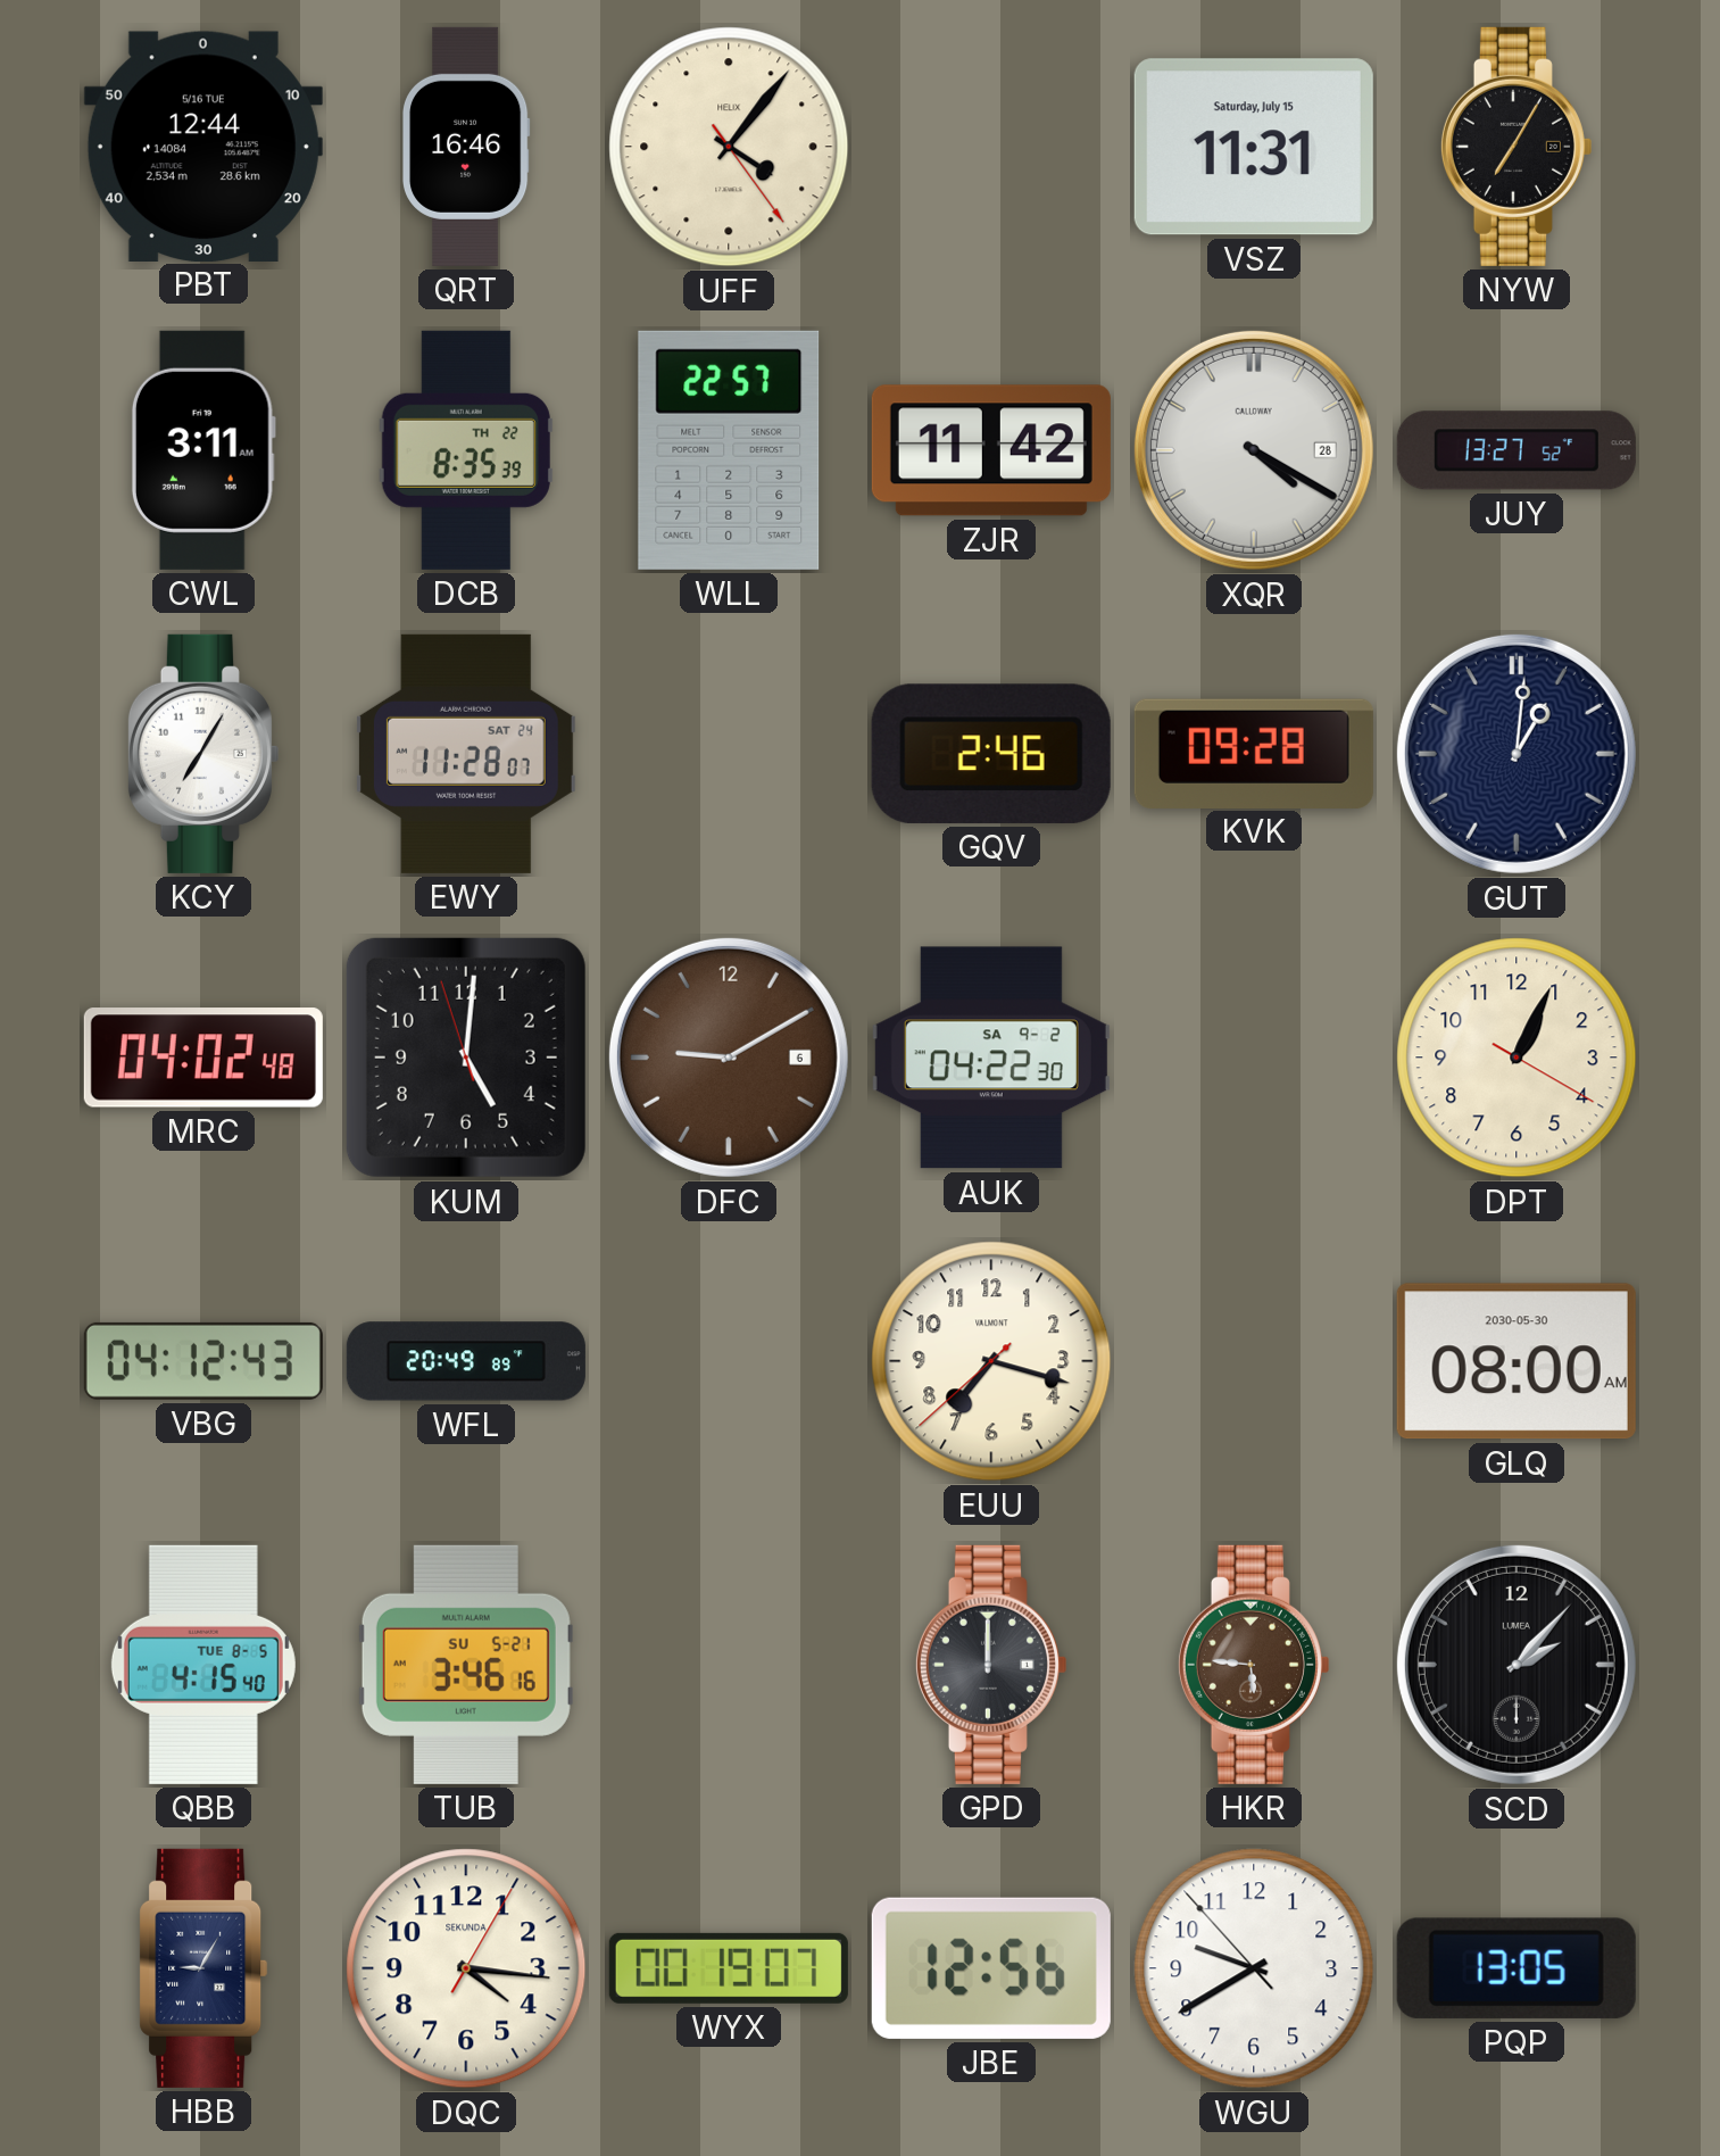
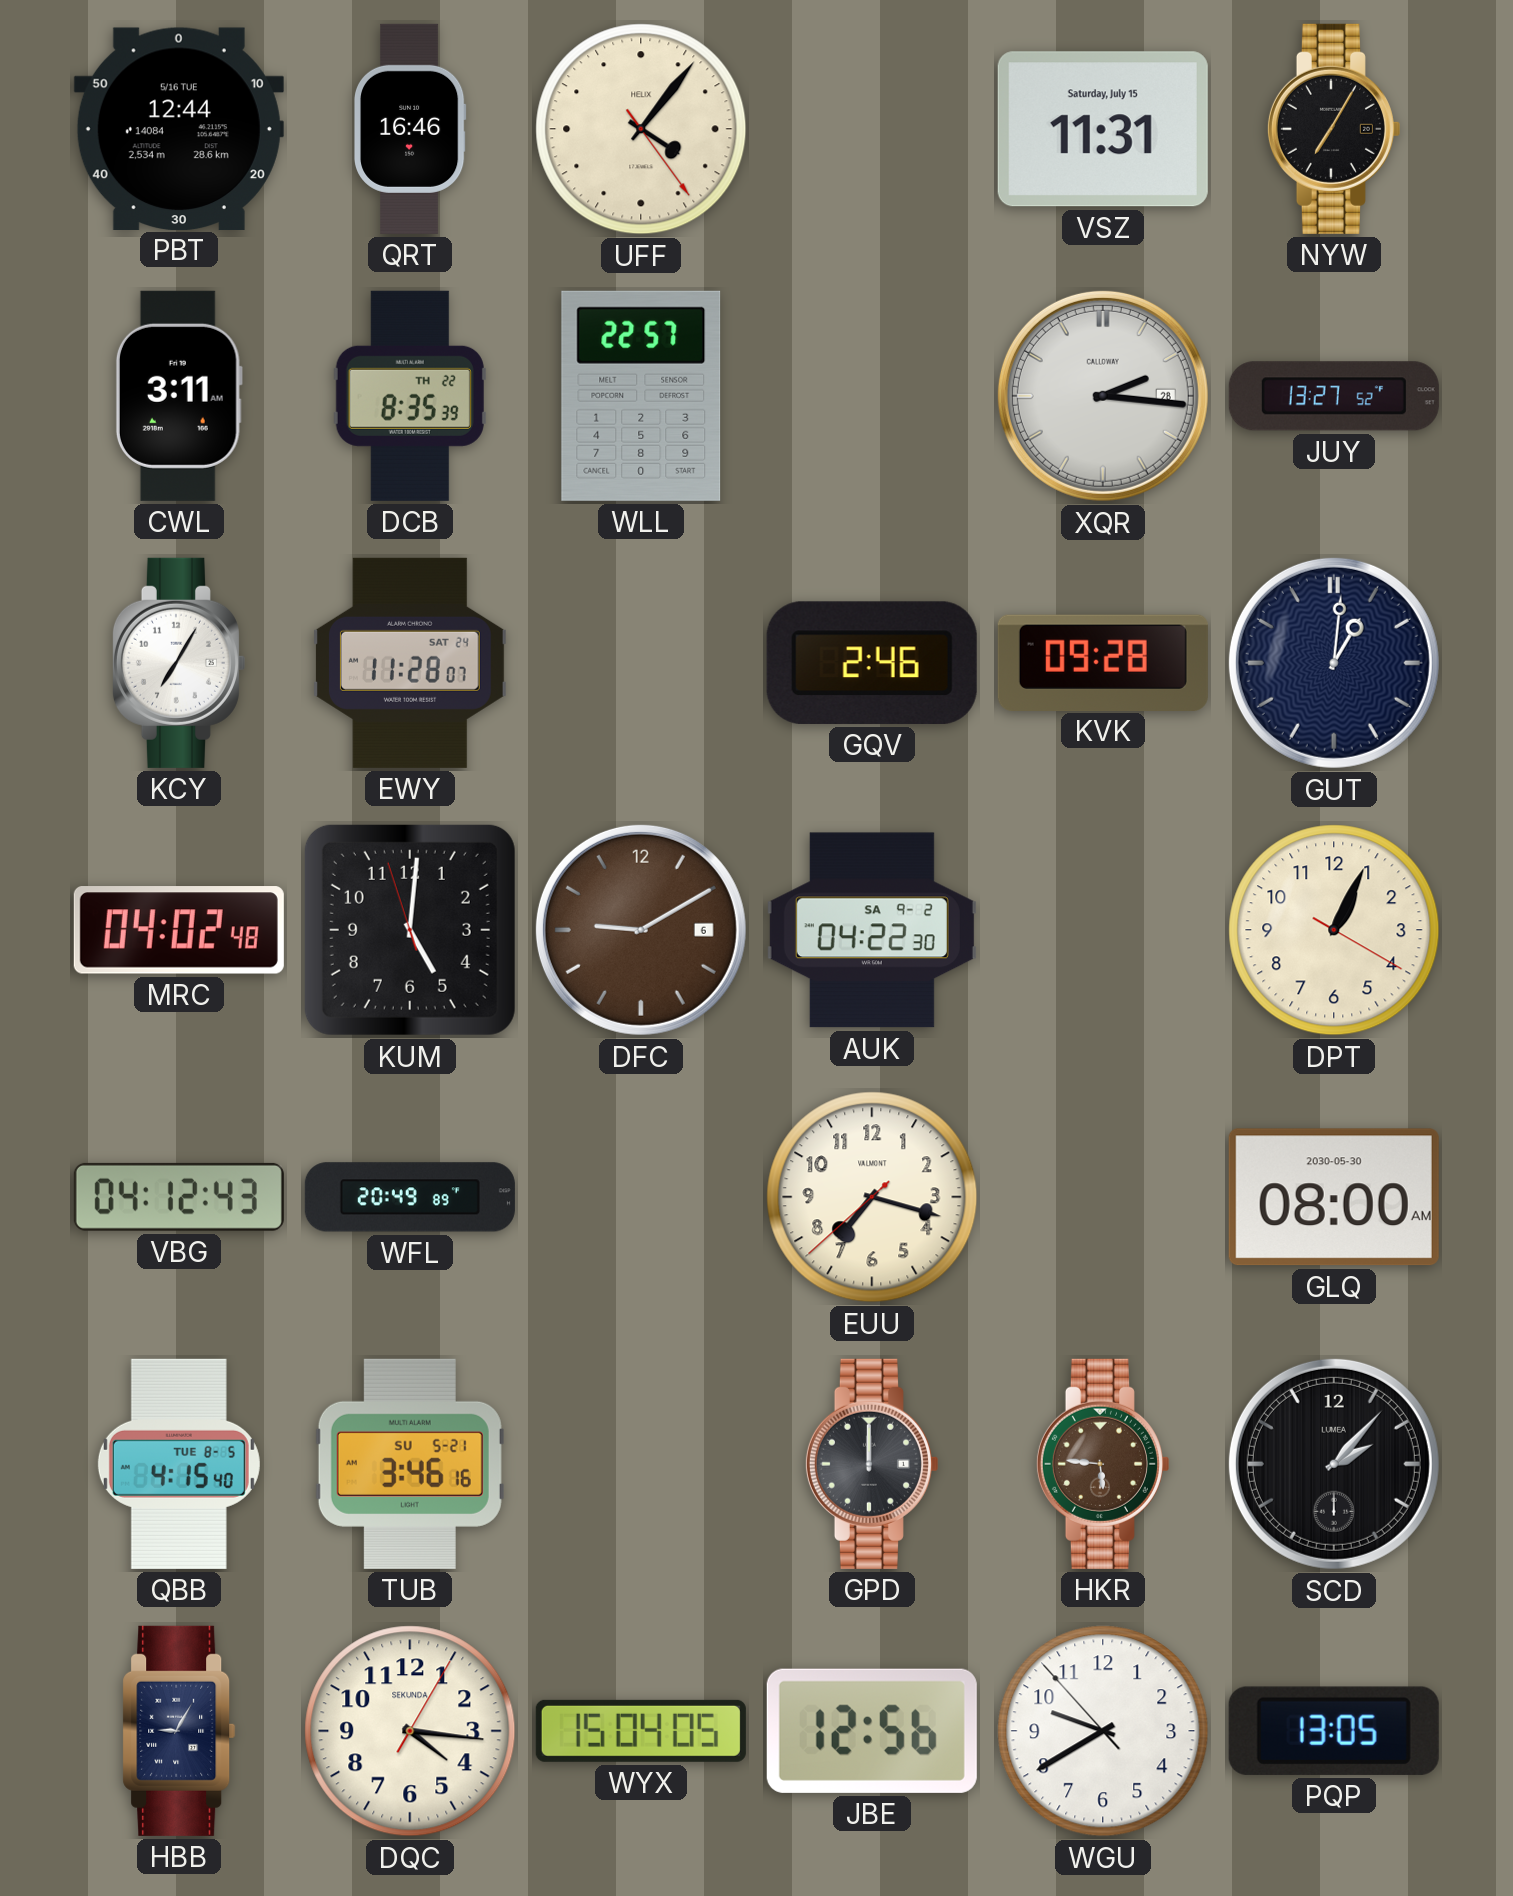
ZJR: 11:42 -> none (991, 450)
XQR: 4:20 -> 2:16 (1103, 396)
WYX: 00:19 -> 15:04 (641, 1731)
